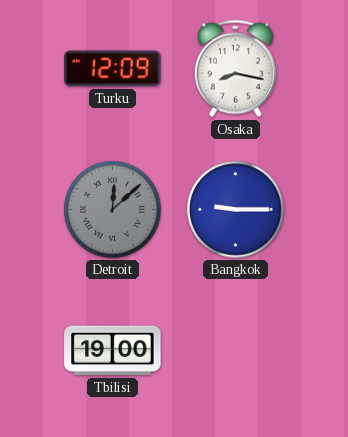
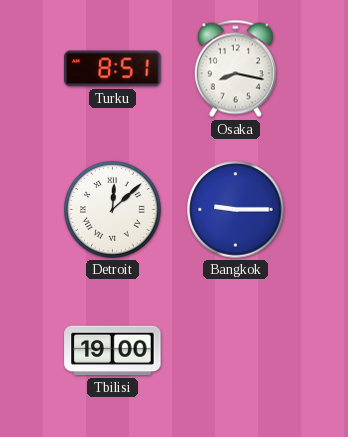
Turku: 12:09 -> 8:51 (113, 69)
Detroit dial: grey -> white (113, 210)
